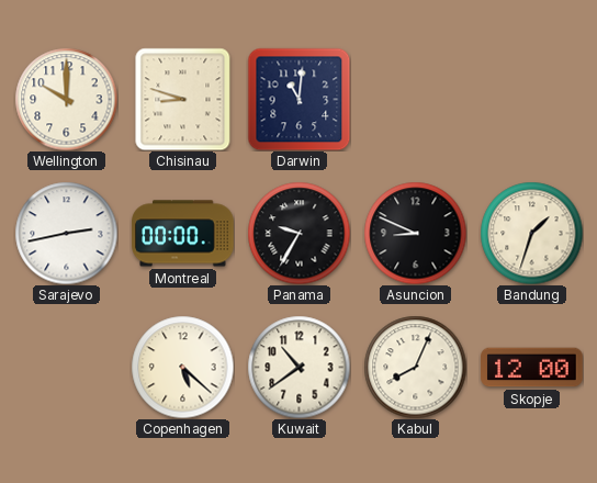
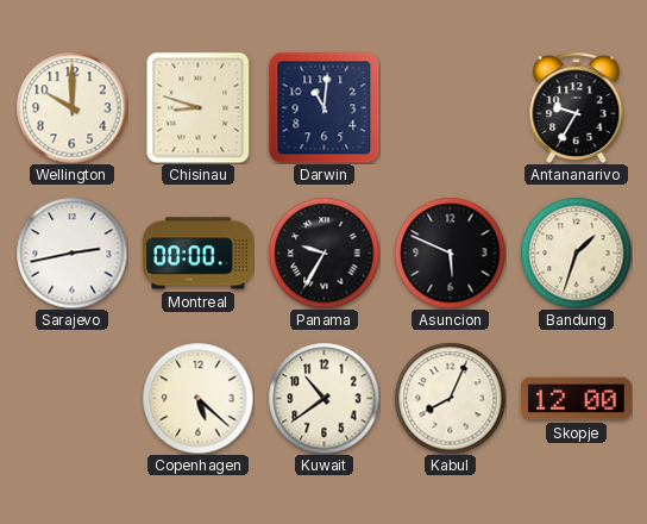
Antananarivo: none -> 9:35 (577, 107)
Asuncion: 8:49 -> 5:49 (450, 252)
